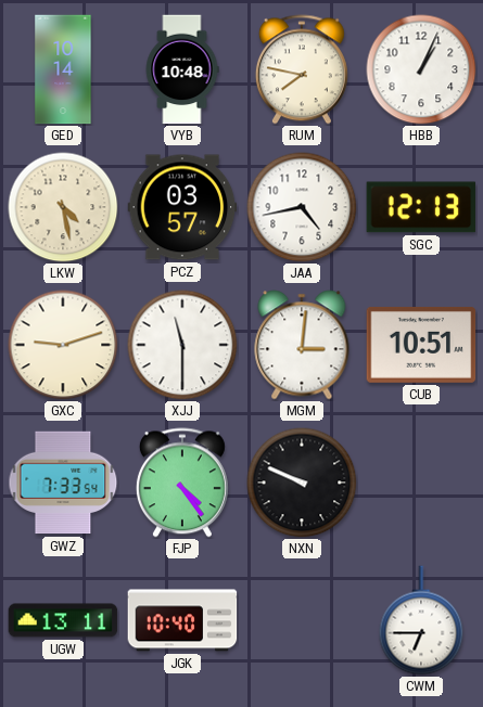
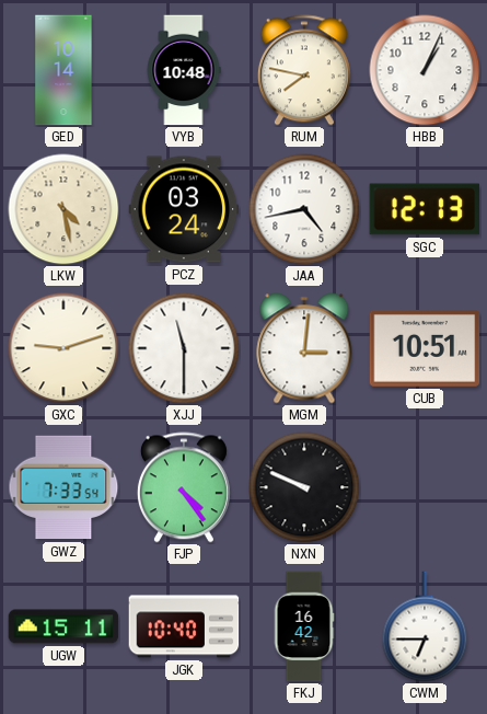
PCZ: 03:57 -> 03:24 (184, 209)
UGW: 13:11 -> 15:11 (63, 626)
FKJ: none -> 16:42 (304, 626)
